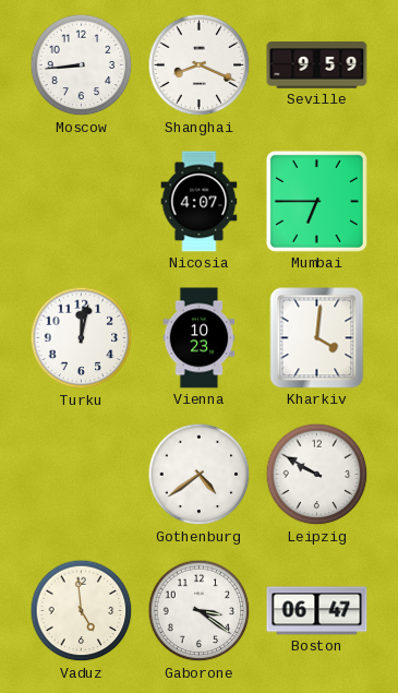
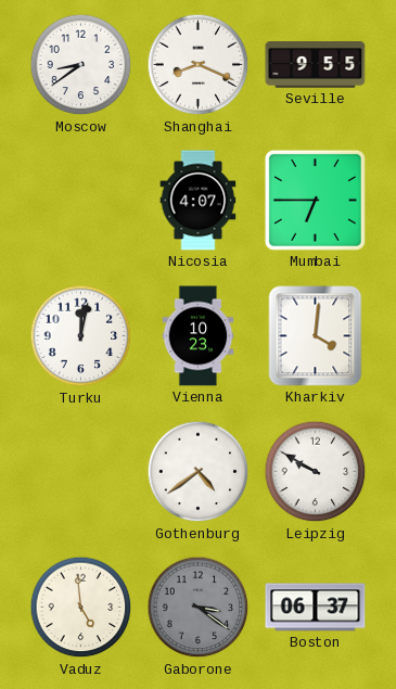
Moscow: 8:44 -> 8:39 (81, 65)
Seville: 9:59 -> 9:55 (316, 65)
Gaborone dial: white -> grey (199, 608)
Boston: 06:47 -> 06:37 (316, 608)
